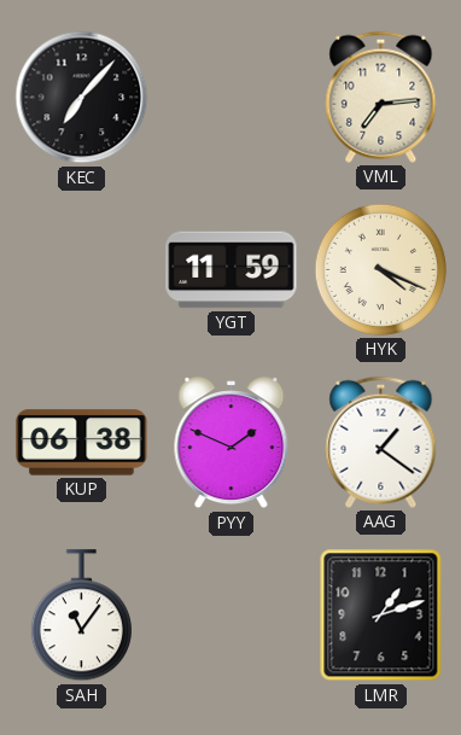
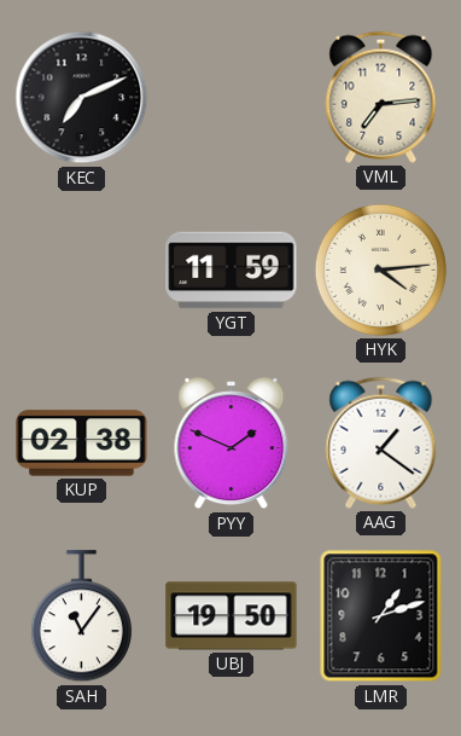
KEC: 7:07 -> 7:11 (82, 98)
HYK: 4:19 -> 4:14 (380, 270)
KUP: 06:38 -> 02:38 (82, 444)
UBJ: none -> 19:50 (232, 616)
